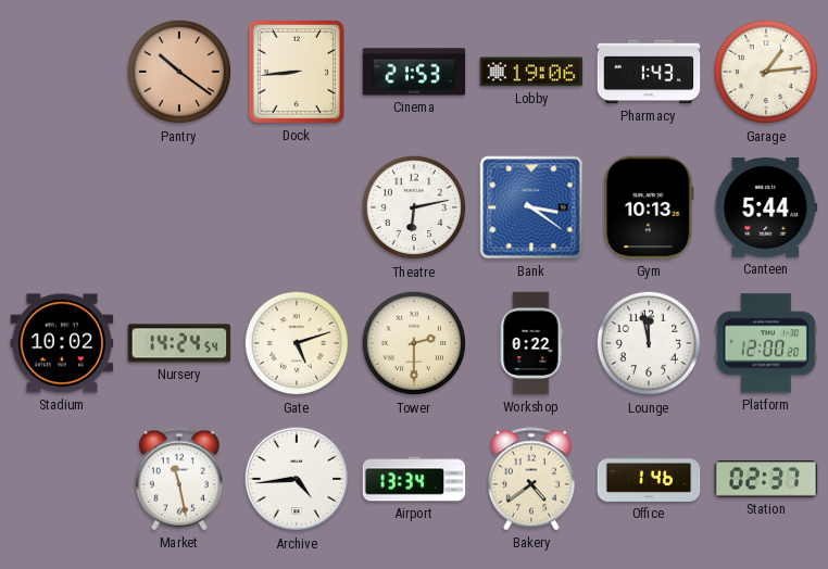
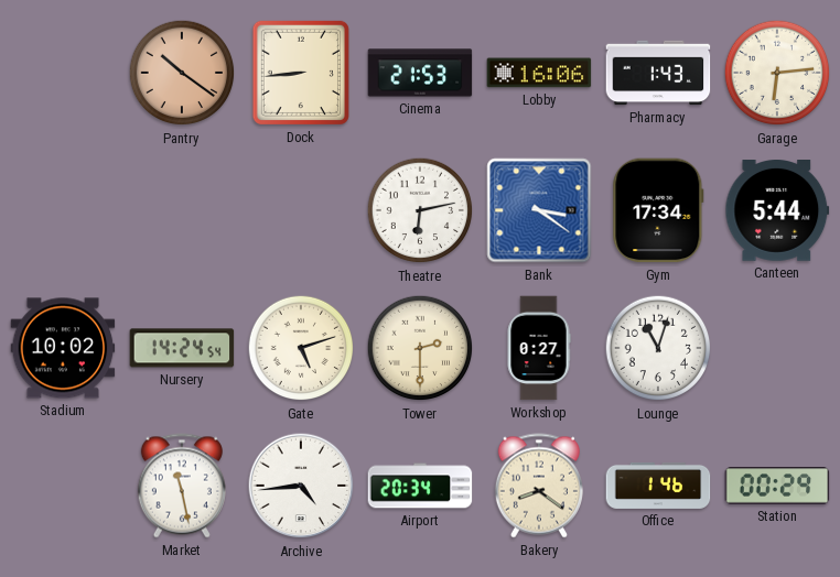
Lobby: 19:06 -> 16:06 (539, 73)
Garage: 1:14 -> 6:14 (777, 73)
Gym: 10:13 -> 17:34 (658, 210)
Workshop: 0:22 -> 0:27 (539, 348)
Lounge: 11:58 -> 11:03 (658, 348)
Platform: 12:00 -> none (766, 343)
Airport: 13:34 -> 20:34 (420, 486)
Bakery: 4:39 -> 8:21 (539, 486)
Station: 02:37 -> 00:29 (777, 486)
